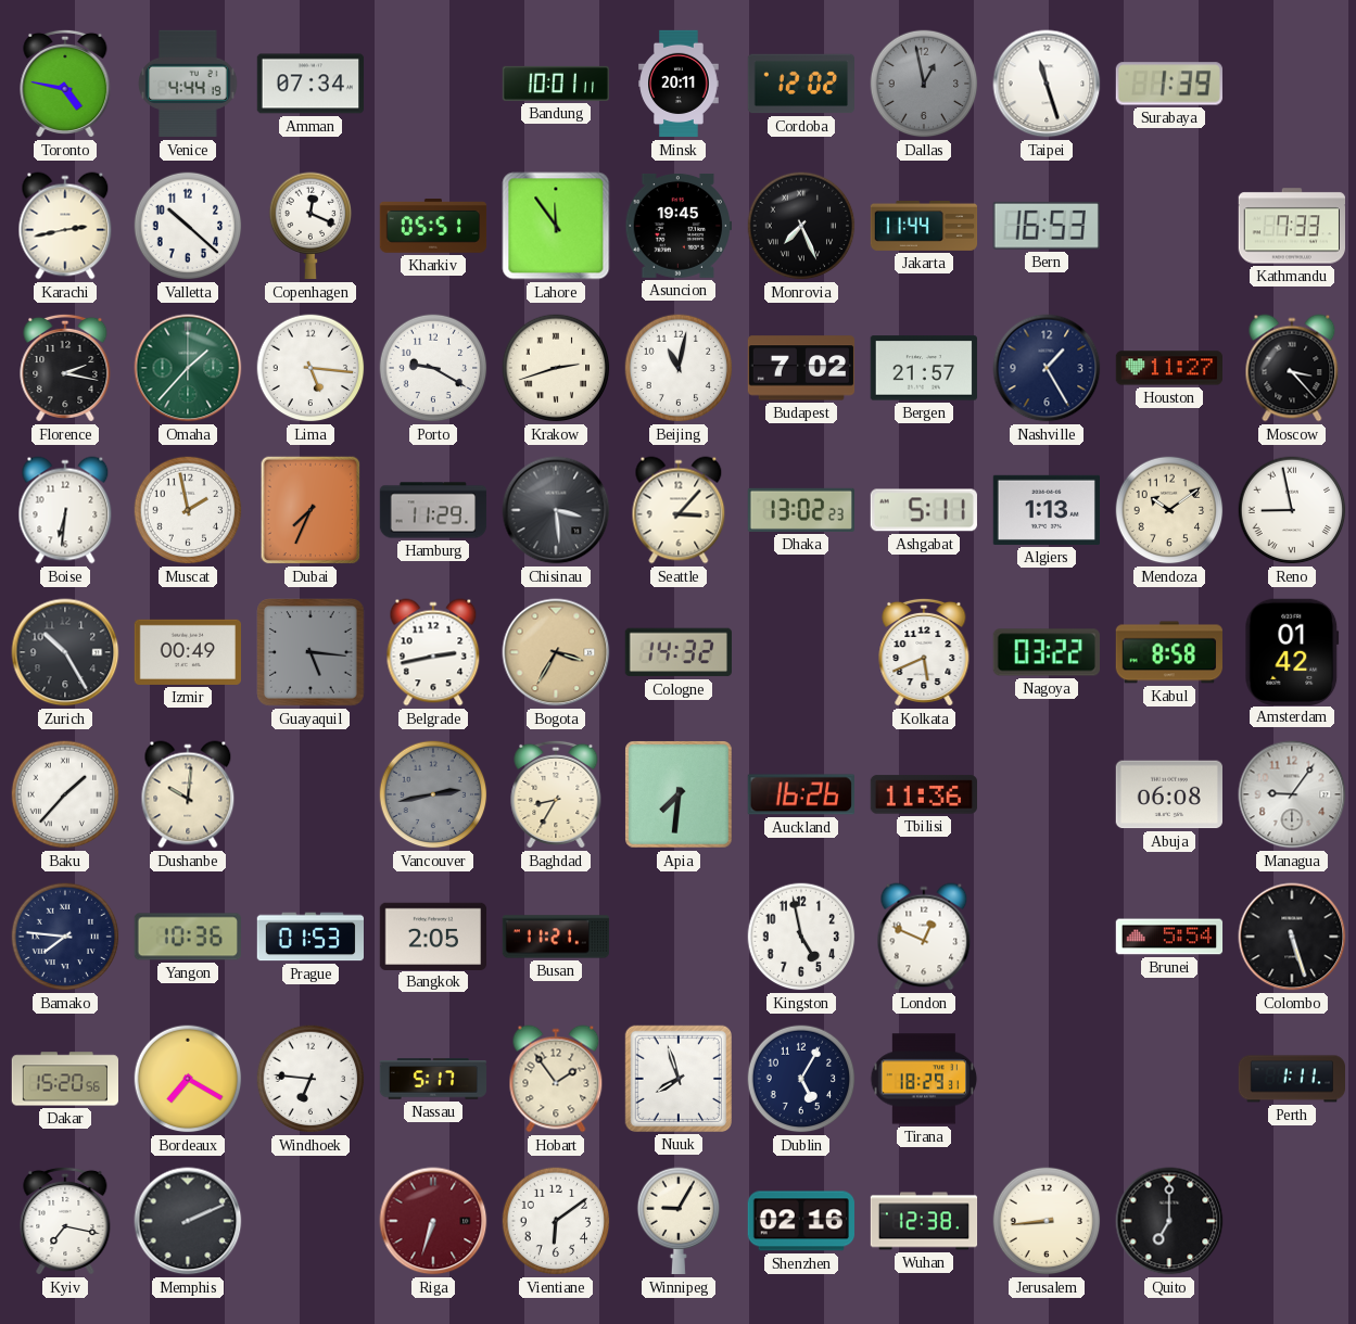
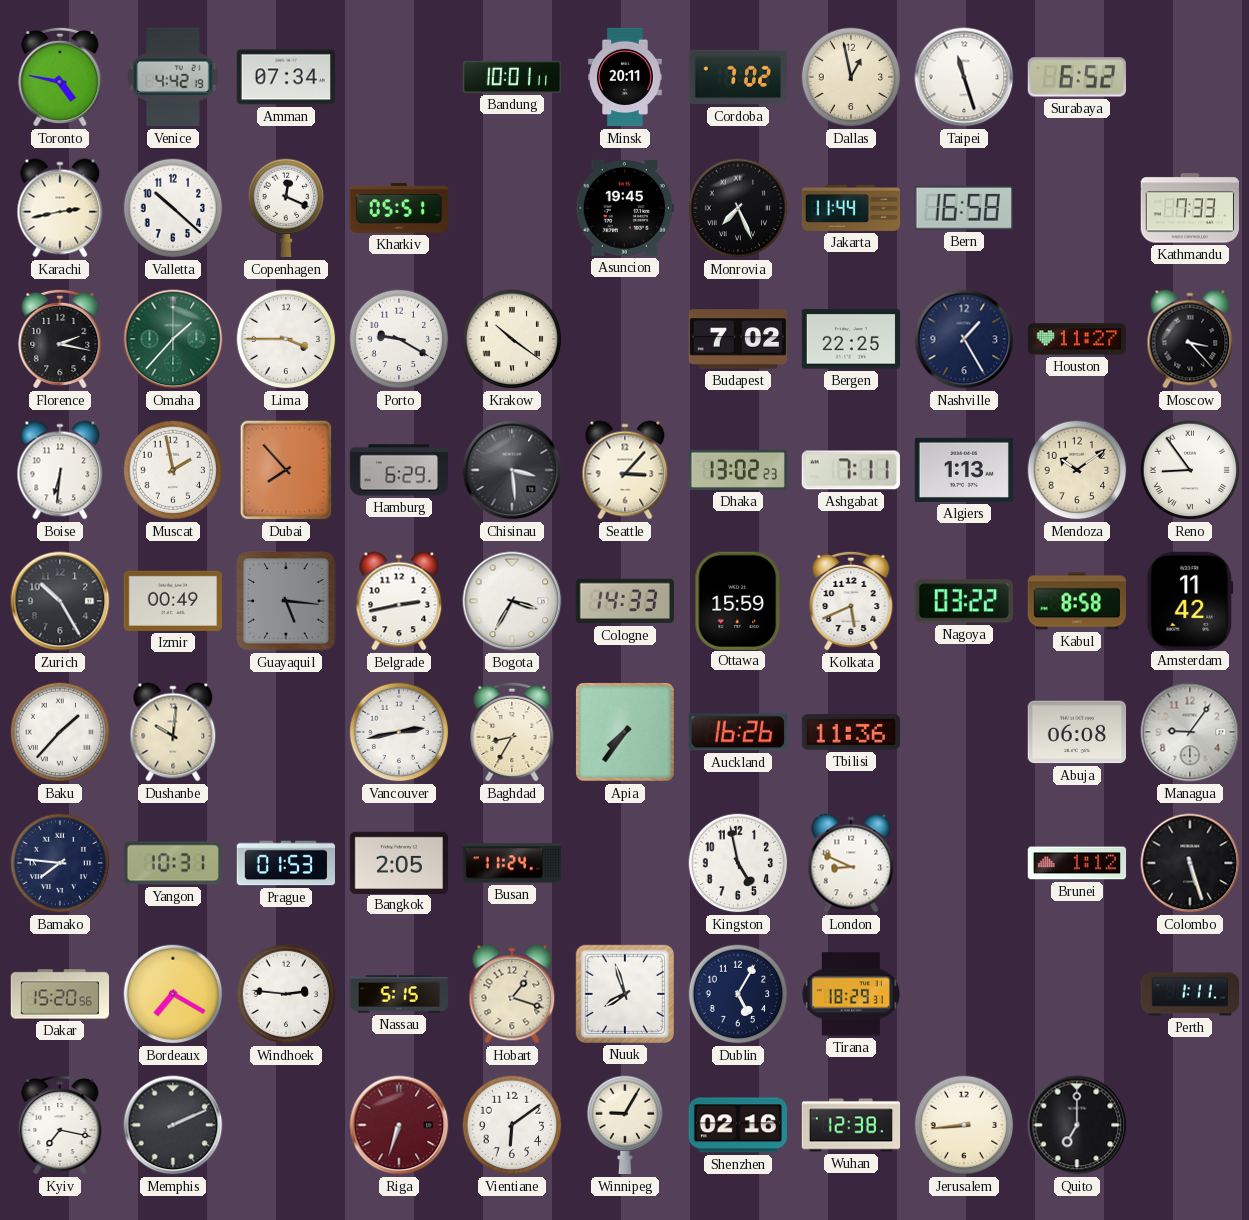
Venice: 4:44 -> 4:42 (173, 77)
Cordoba: 12:02 -> 7:02 (737, 77)
Dallas dial: grey -> cream (851, 77)
Surabaya: 1:39 -> 6:52 (1077, 77)
Lahore: 11:54 -> none (556, 226)
Bern: 16:53 -> 16:58 (964, 208)
Lima: 5:16 -> 3:45 (286, 339)
Krakow: 2:42 -> 10:21 (512, 339)
Beijing: 11:02 -> none (679, 368)
Bergen: 21:57 -> 22:25 (850, 339)
Dubai: 7:34 -> 7:53 (286, 470)
Hamburg: 11:29 -> 6:29 (399, 470)
Ashgabat: 5:11 -> 7:11 (851, 470)
Reno: 8:58 -> 8:54 (1190, 470)
Bogota dial: champagne -> white (512, 601)
Cologne: 14:32 -> 14:33 (625, 601)
Ottawa: none -> 15:59 (738, 600)
Amsterdam: 01:42 -> 11:42 (1190, 600)
Vancouver dial: grey -> white (399, 732)
Apia: 7:31 -> 7:36 (626, 733)
Yangon: 10:36 -> 10:31 (173, 863)
Busan: 11:21 -> 11:24 (512, 863)
London: 12:49 -> 8:49 (851, 863)
Brunei: 5:54 -> 1:12 (1077, 863)
Windhoek: 6:46 -> 2:46 (286, 994)
Nassau: 5:17 -> 5:15 (399, 994)
Hobart: 1:54 -> 1:18 (512, 994)
